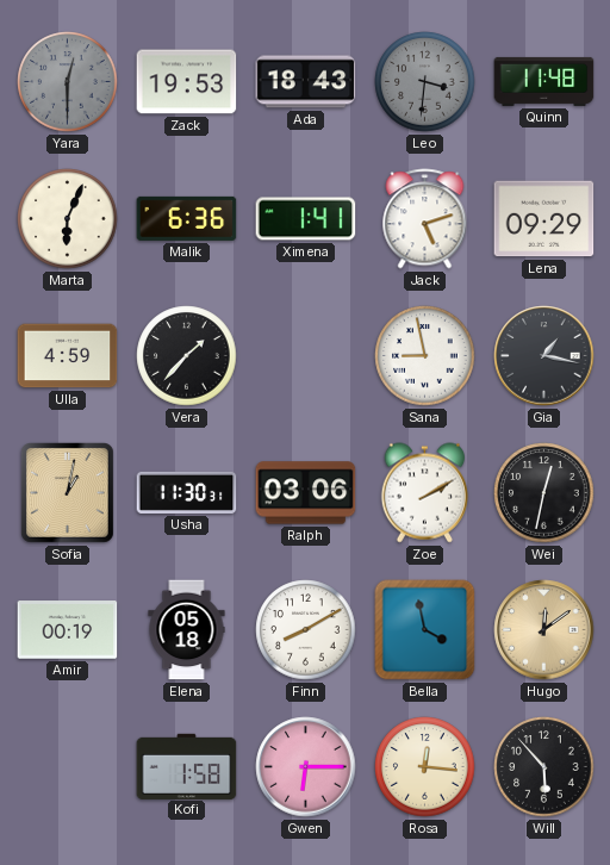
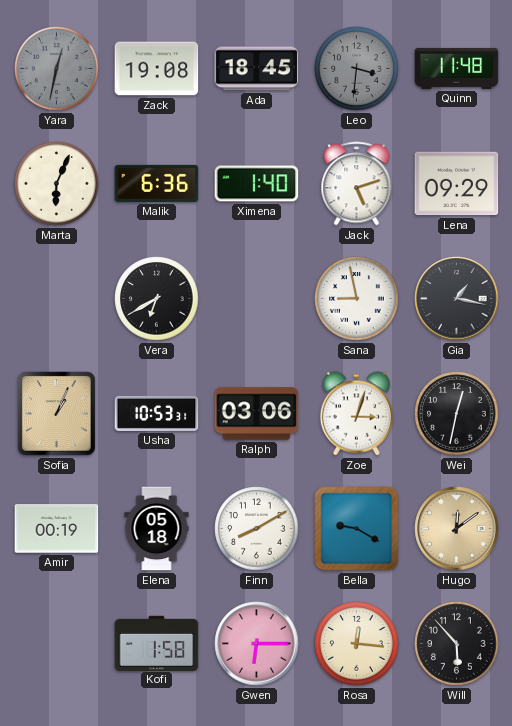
Yara: 12:30 -> 12:32 (57, 69)
Zack: 19:53 -> 19:08 (157, 69)
Ada: 18:43 -> 18:45 (257, 69)
Ximena: 1:41 -> 1:40 (257, 184)
Ulla: 4:59 -> none (68, 356)
Vera: 1:37 -> 6:40 (157, 299)
Sofia: 1:02 -> 1:04 (57, 414)
Usha: 11:30 -> 10:53 (157, 413)
Zoe: 2:10 -> 3:03 (356, 414)
Bella: 3:58 -> 9:20 (357, 529)
